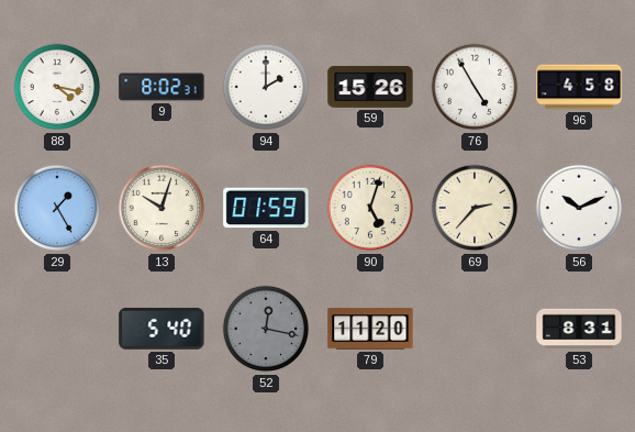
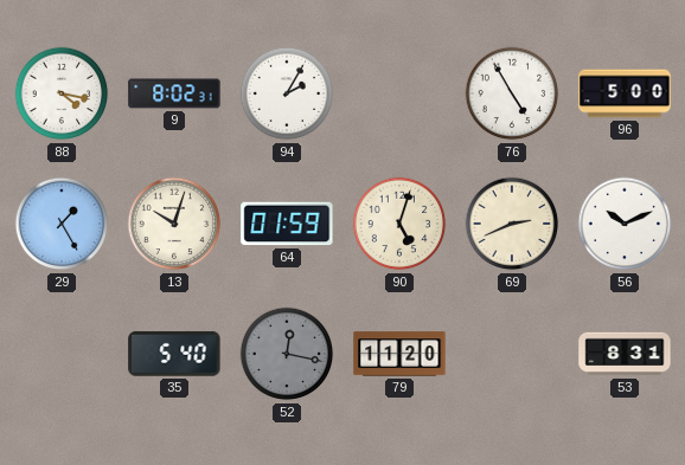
94: 2:00 -> 2:05 (287, 93)
59: 15:26 -> none (370, 87)
96: 4:58 -> 5:00 (625, 93)
69: 2:37 -> 2:41 (512, 224)
